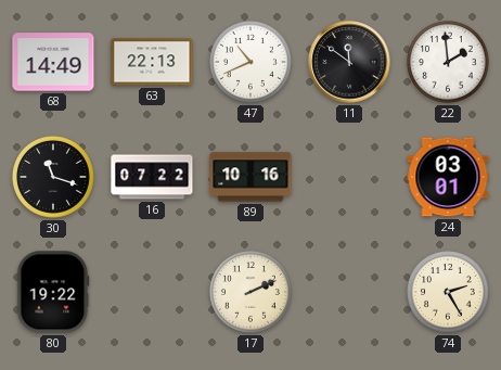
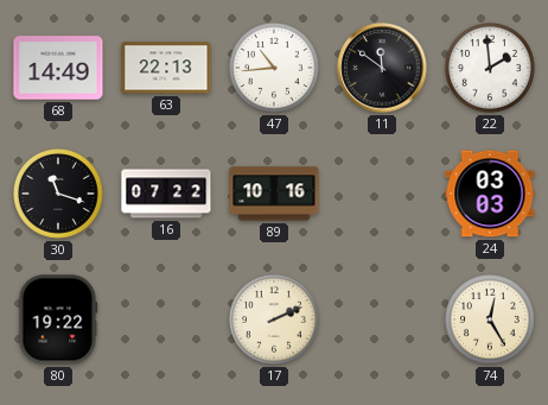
47: 10:41 -> 10:44 (275, 69)
24: 03:01 -> 03:03 (490, 194)
74: 2:25 -> 12:25 (491, 321)
